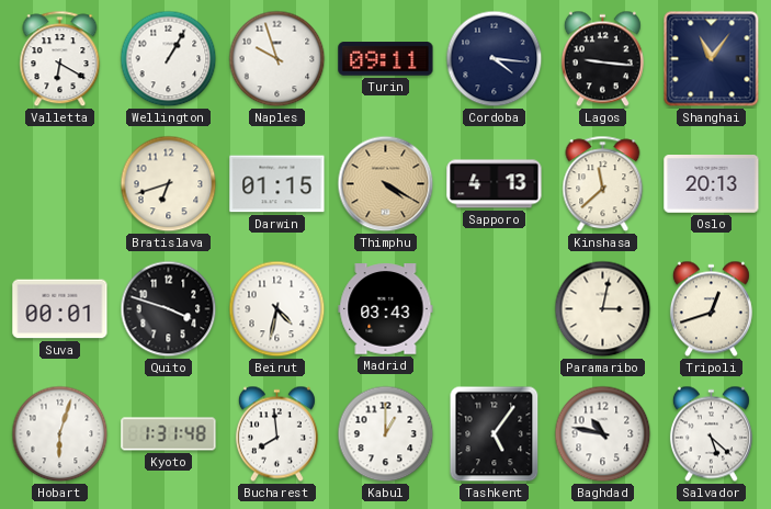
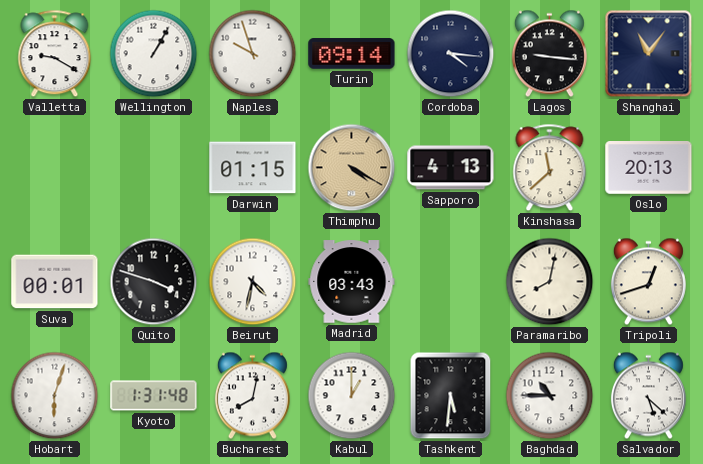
Valletta: 6:20 -> 9:20 (55, 54)
Turin: 09:11 -> 09:14 (352, 54)
Bratislava: 6:42 -> none (169, 184)
Paramaribo: 3:02 -> 8:02 (550, 282)
Bucharest: 7:59 -> 8:02 (252, 396)
Tashkent: 5:06 -> 5:31 (451, 396)
Baghdad: 10:47 -> 10:45 (550, 396)
